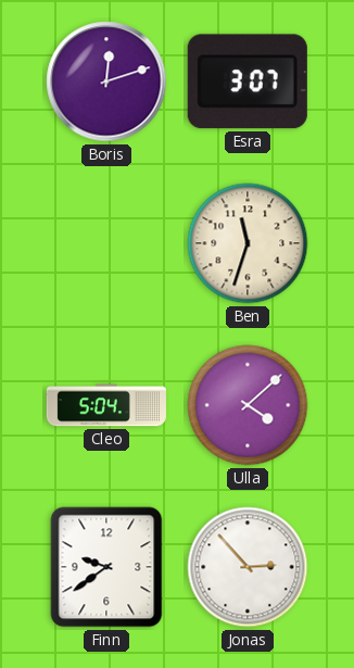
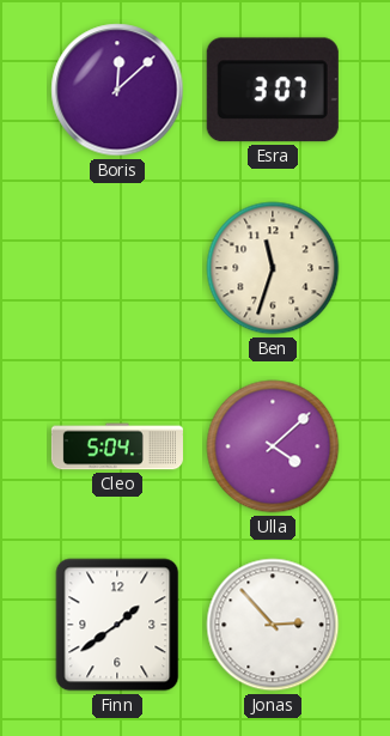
Boris: 12:12 -> 12:08 (117, 90)
Finn: 9:39 -> 1:39 (117, 625)
